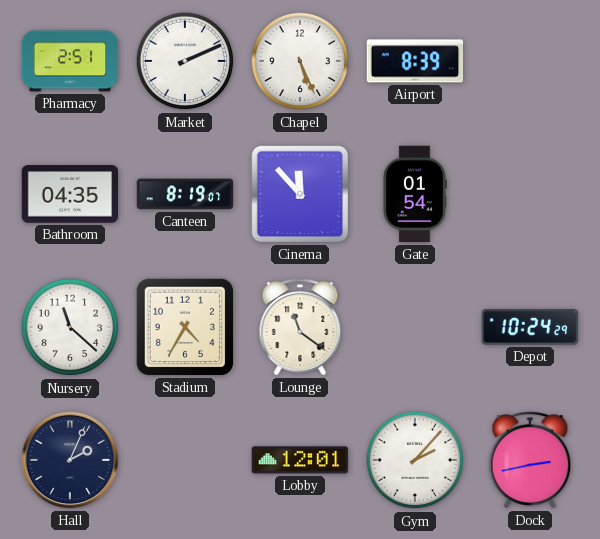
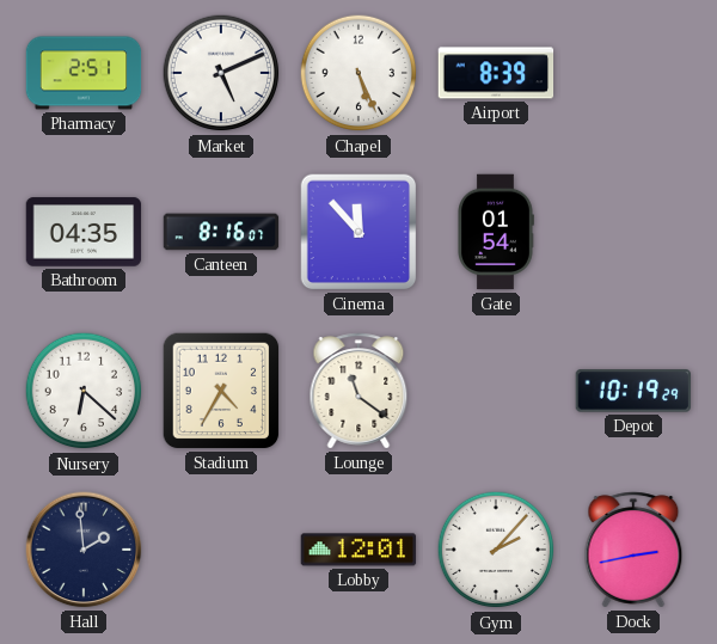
Market: 2:11 -> 5:11 (221, 73)
Canteen: 8:19 -> 8:16 (221, 232)
Nursery: 11:22 -> 6:22 (84, 391)
Depot: 10:24 -> 10:19 (633, 391)
Hall: 2:04 -> 1:59 (84, 550)
